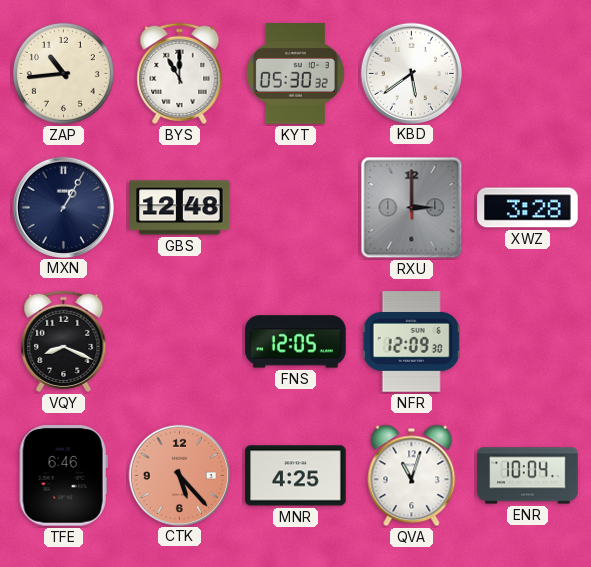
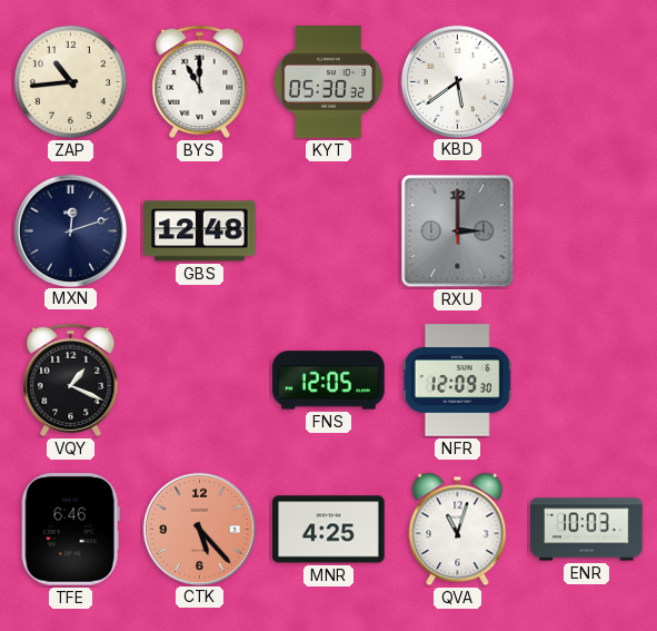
MXN: 1:05 -> 12:12 (70, 230)
XWZ: 3:28 -> none (528, 208)
VQY: 8:19 -> 1:19 (71, 379)
ENR: 10:04 -> 10:03 (587, 530)
